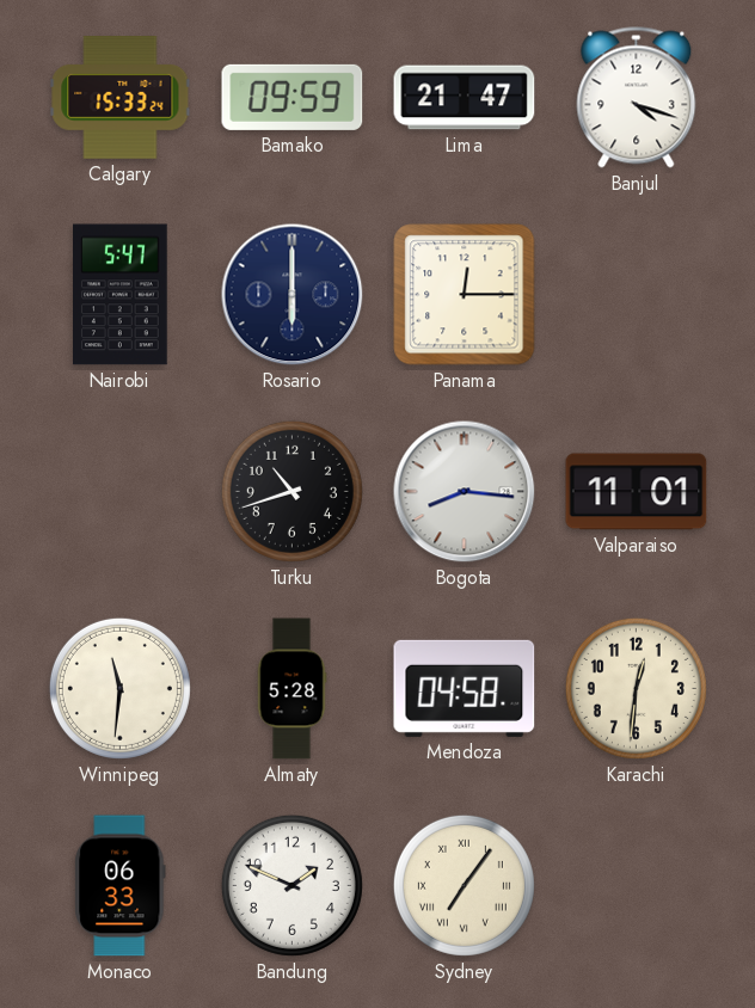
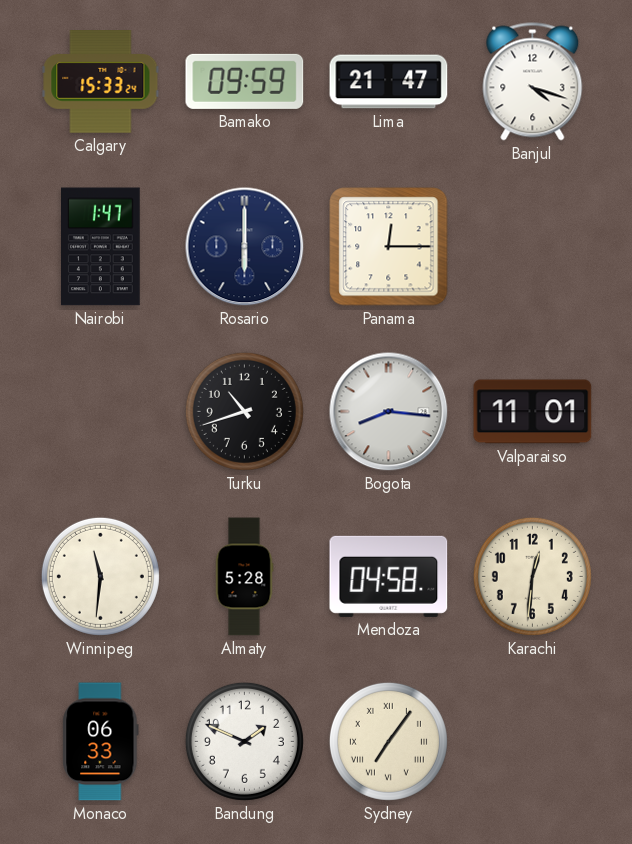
Nairobi: 5:47 -> 1:47 (101, 247)
